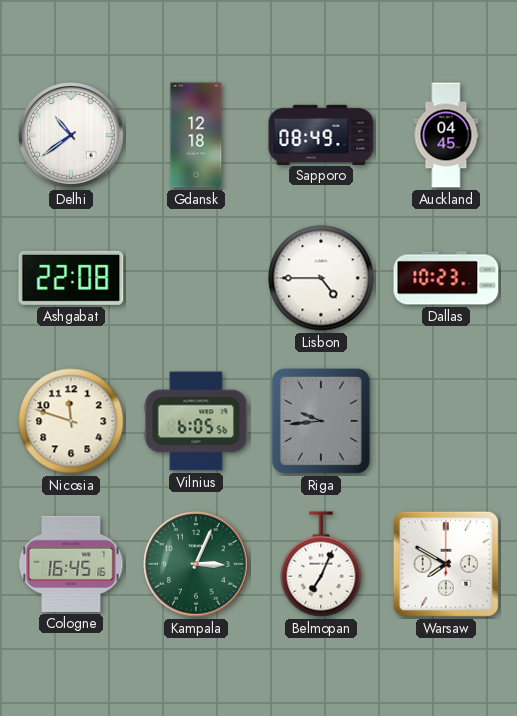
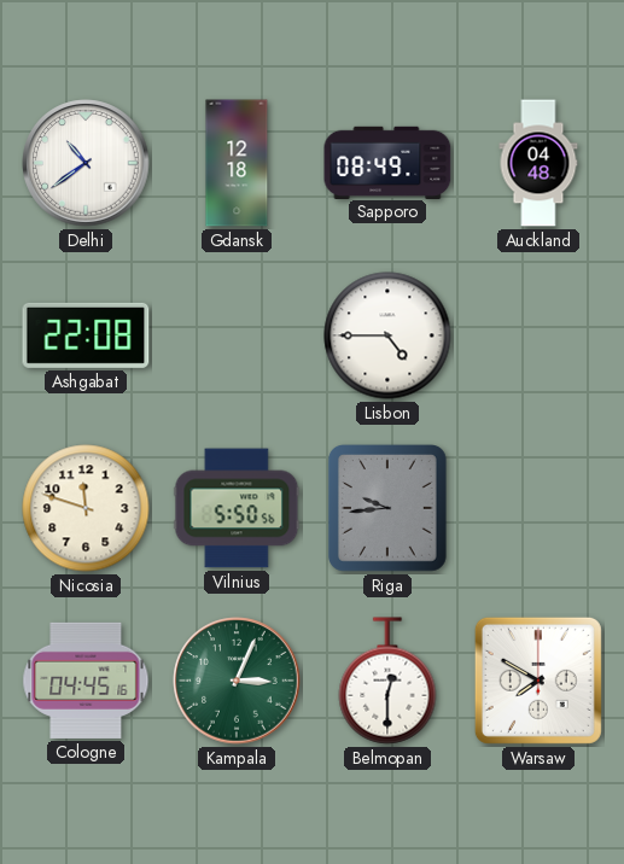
Auckland: 04:45 -> 04:48 (538, 163)
Dallas: 10:23 -> none (446, 278)
Vilnius: 6:05 -> 5:50 (237, 508)
Cologne: 16:45 -> 04:45 (86, 681)
Belmopan: 7:04 -> 12:30 (387, 681)
